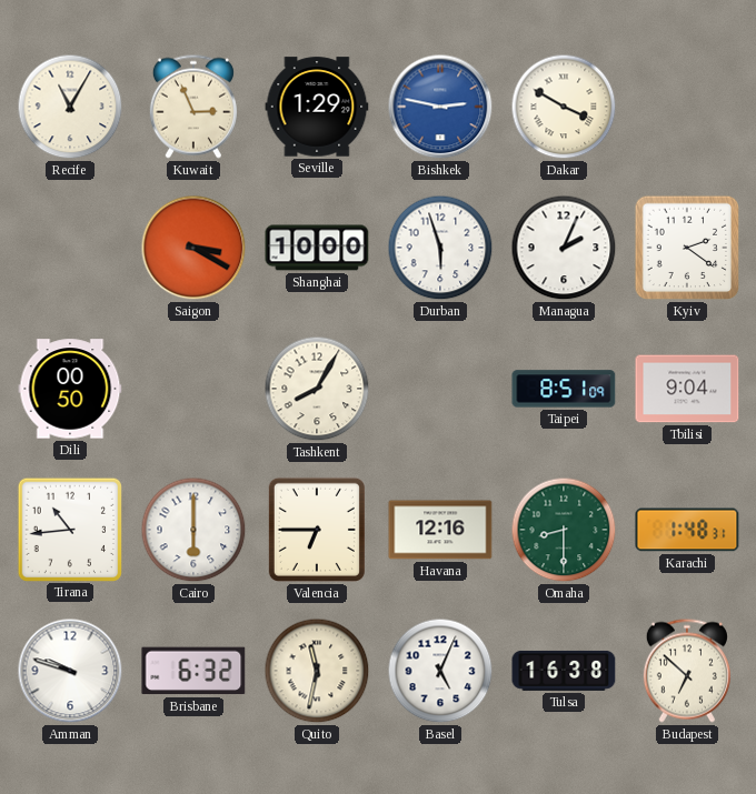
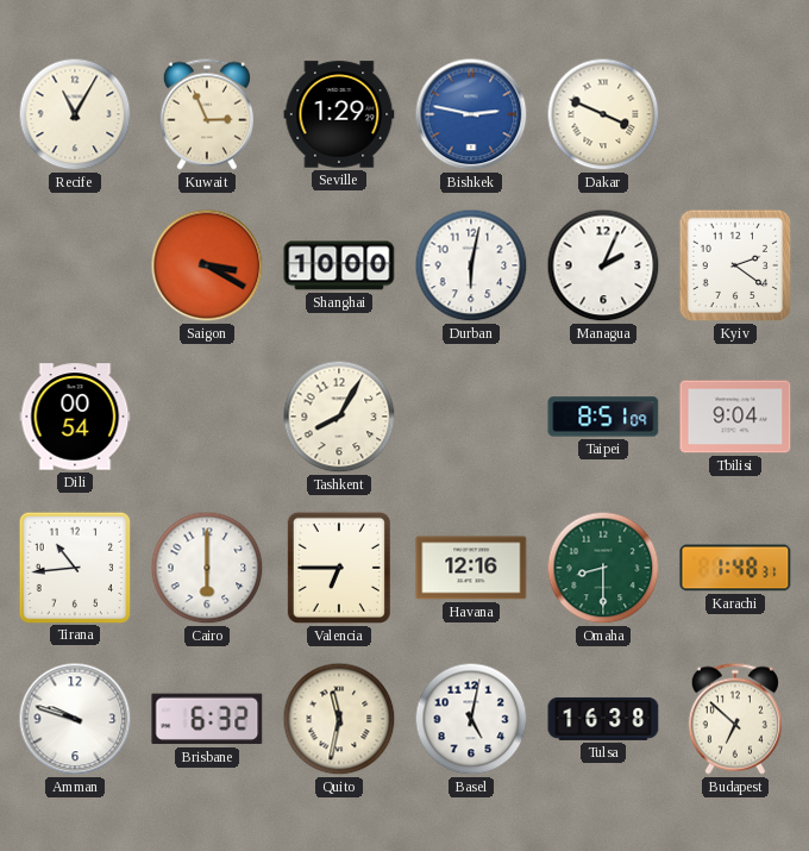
Dakar: 3:50 -> 3:49 (603, 114)
Durban: 5:57 -> 6:02 (471, 265)
Dili: 00:50 -> 00:54 (75, 417)
Basel: 5:04 -> 5:02 (471, 719)
